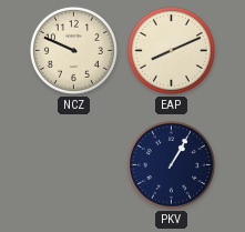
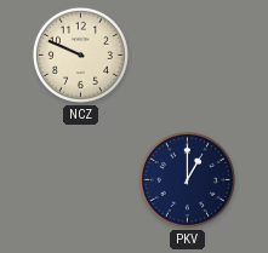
EAP: 8:11 -> none (171, 50)
PKV: 1:05 -> 1:00 (187, 179)
